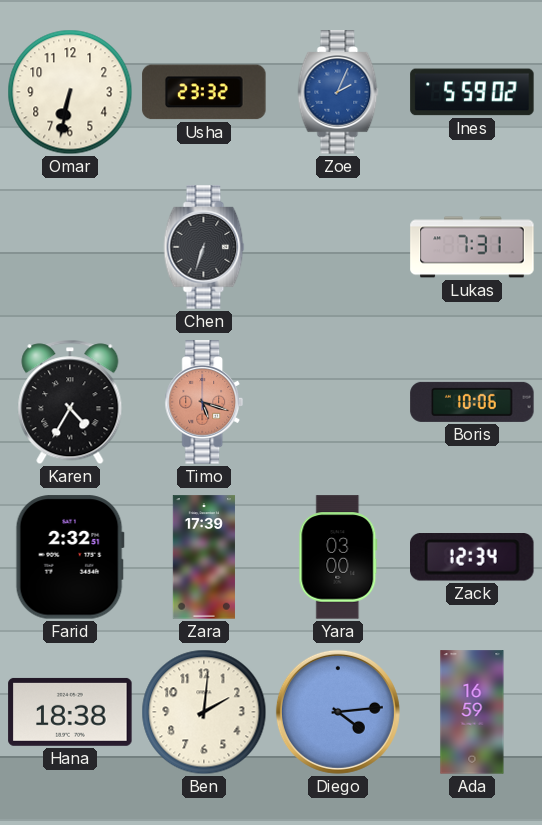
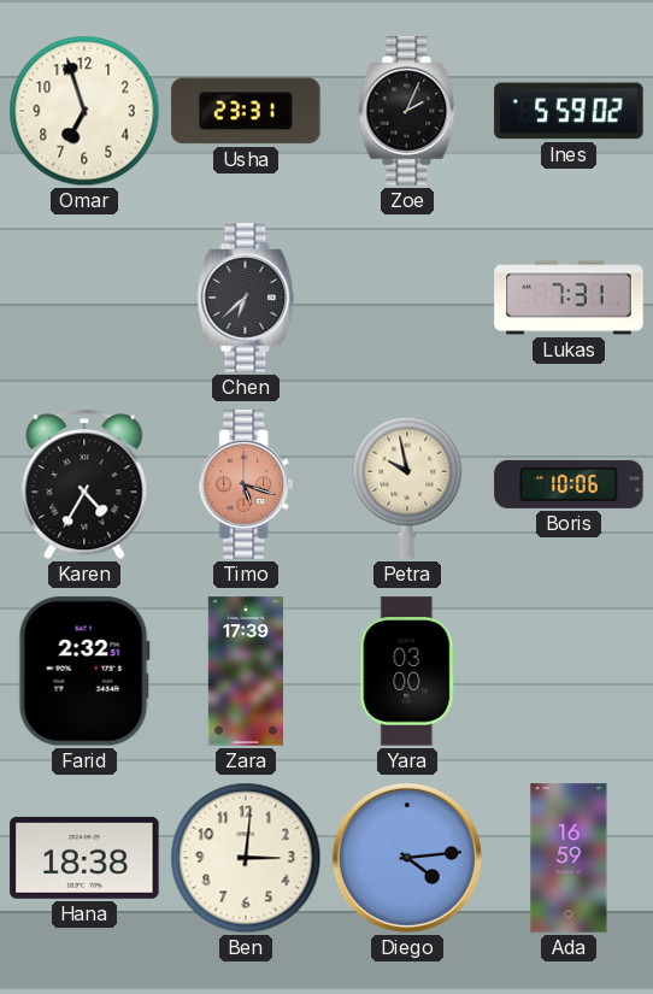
Omar: 6:32 -> 6:57 (84, 111)
Usha: 23:32 -> 23:31 (246, 111)
Zoe dial: blue -> black (407, 111)
Chen: 6:33 -> 6:38 (246, 298)
Petra: none -> 9:58 (407, 484)
Zack: 12:34 -> none (473, 558)
Ben: 2:01 -> 3:01 (246, 858)
